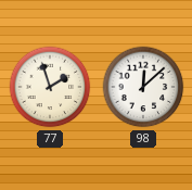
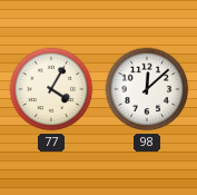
77: 1:57 -> 4:05 (51, 89)
